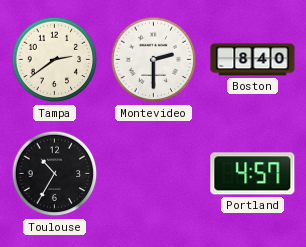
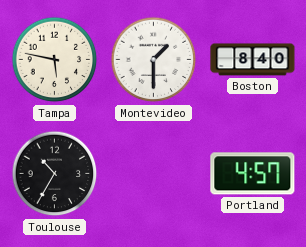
Tampa: 2:39 -> 5:47 (55, 60)
Montevideo: 2:30 -> 1:30 (154, 60)
